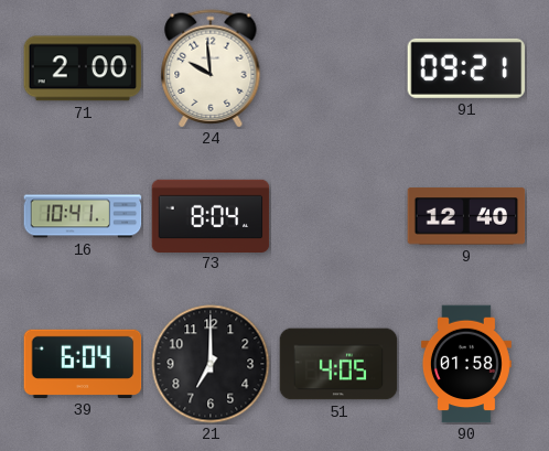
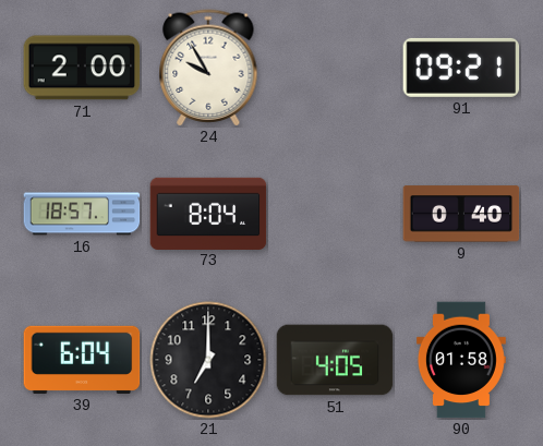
24: 9:59 -> 9:55 (208, 68)
16: 10:41 -> 18:57 (82, 214)
9: 12:40 -> 0:40 (461, 214)
